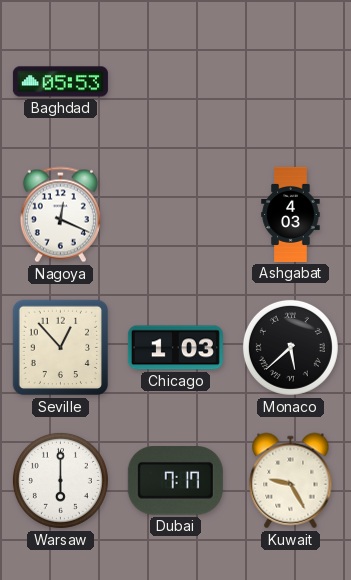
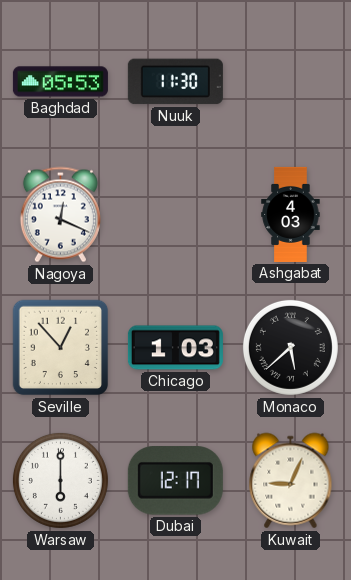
Nuuk: none -> 11:30 (175, 82)
Dubai: 7:17 -> 12:17 (175, 481)
Kuwait: 9:25 -> 9:04 (291, 481)
